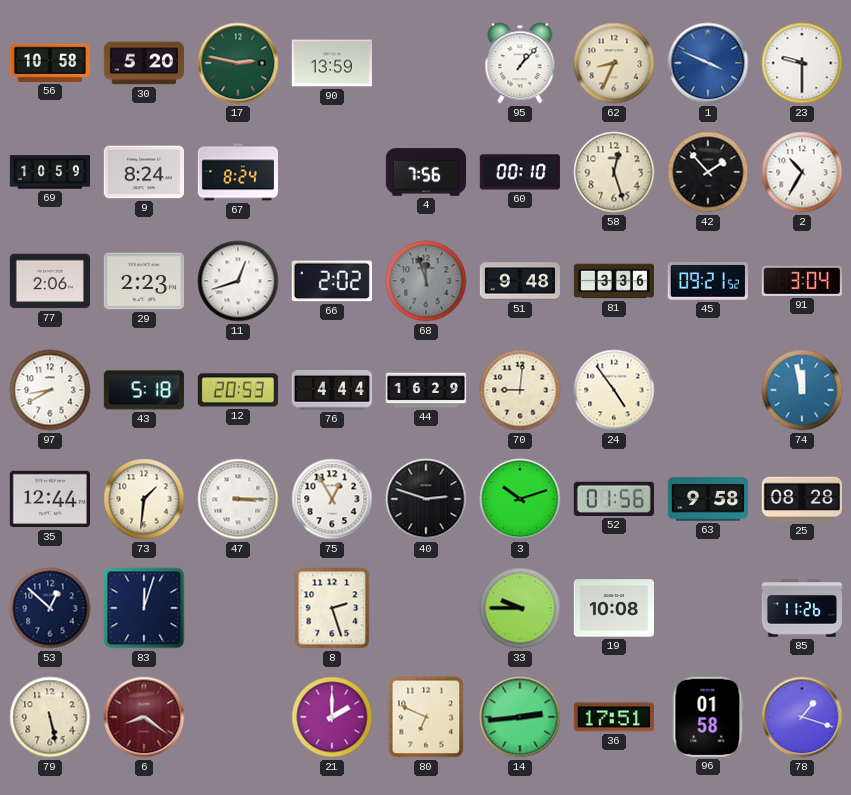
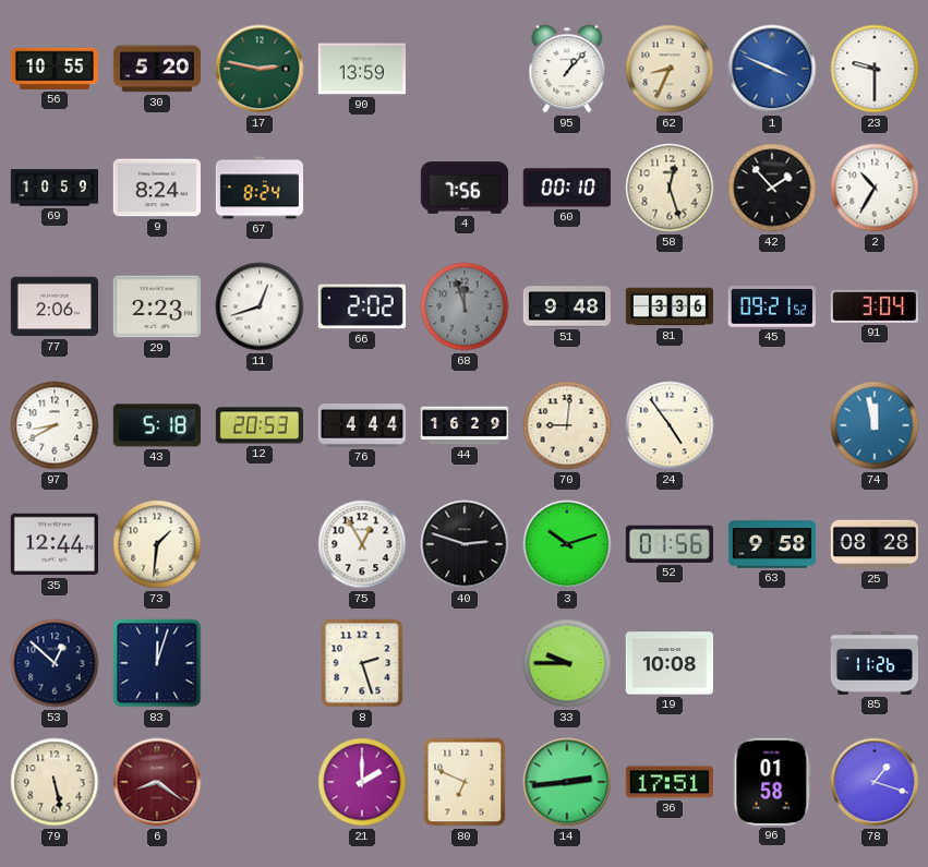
56: 10:58 -> 10:55 (53, 69)
47: 3:15 -> none (238, 499)
